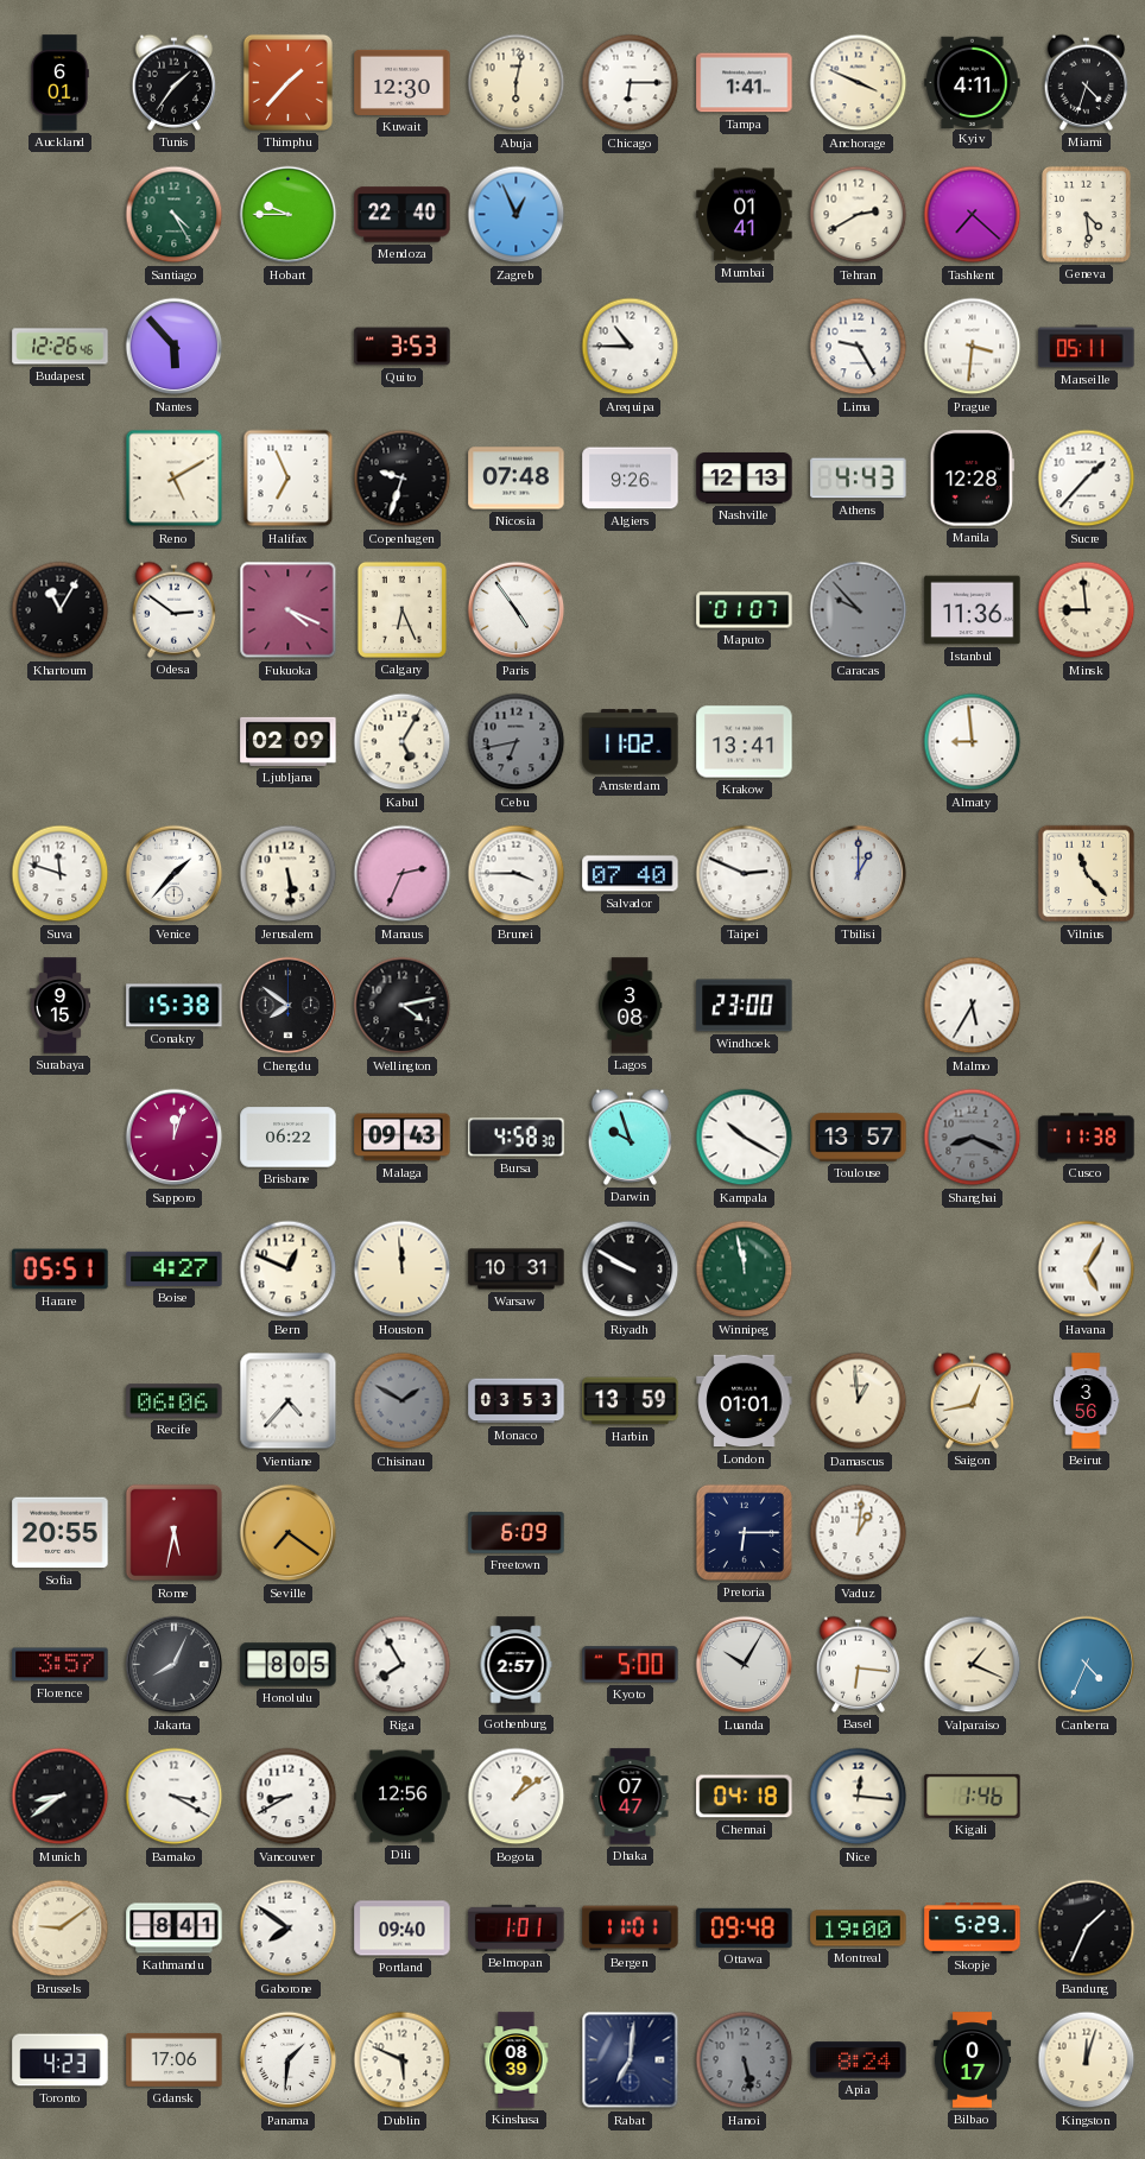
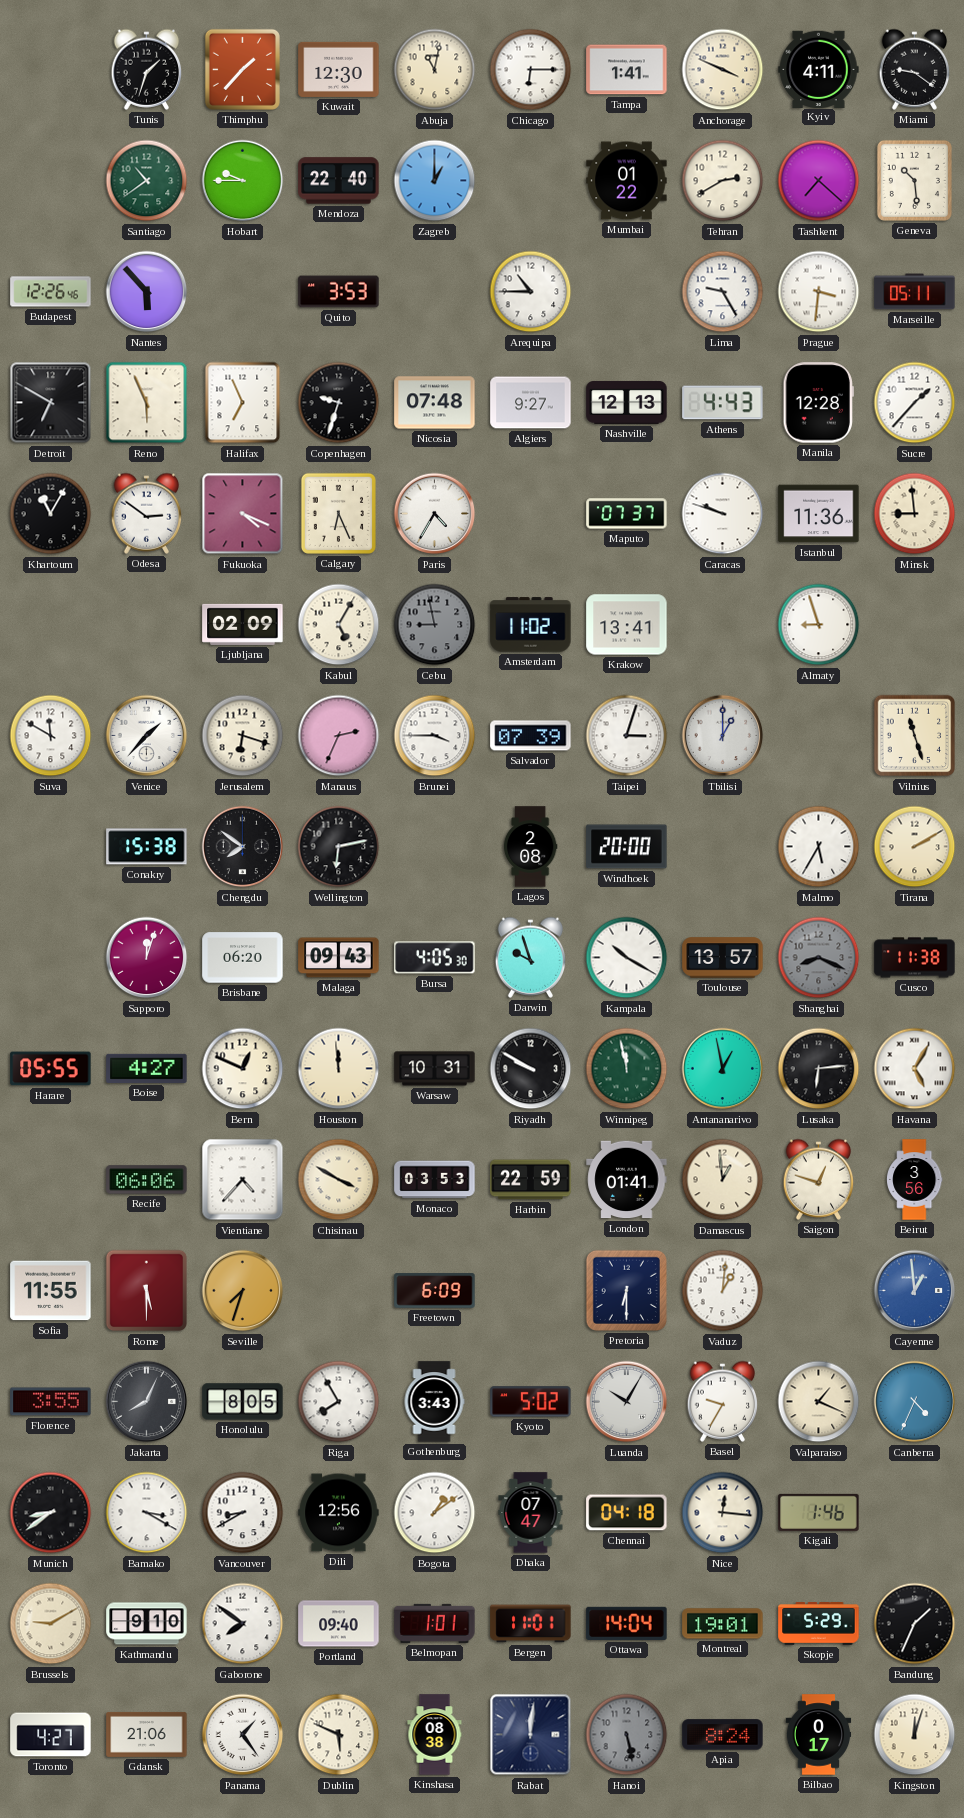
Auckland: 6:01 -> none (59, 83)
Tunis: 1:36 -> 1:33 (147, 69)
Abuja: 6:02 -> 11:02 (435, 70)
Miami: 4:33 -> 9:21 (915, 69)
Santiago: 4:25 -> 10:39 (147, 181)
Zagreb: 12:56 -> 1:00 (435, 181)
Mumbai: 01:41 -> 01:22 (627, 181)
Geneva: 4:29 -> 10:29 (914, 180)
Detroit: none -> 6:50 (51, 403)
Reno: 5:10 -> 5:56 (147, 403)
Algiers: 9:26 -> 9:27 (531, 403)
Paris: 4:54 -> 4:35 (435, 514)
Maputo: 01:07 -> 07:37 (627, 514)
Caracas: 9:53 -> 9:48 (723, 514)
Caracas dial: grey -> white (723, 514)
Cebu: 6:43 -> 8:58 (435, 625)
Almaty: 8:59 -> 8:57 (819, 625)
Suva: 11:48 -> 11:50 (51, 736)
Jerusalem: 5:29 -> 6:18 (243, 736)
Salvador: 07:40 -> 07:39 (531, 736)
Taipei: 2:49 -> 3:03 (627, 736)
Vilnius: 11:23 -> 11:27 (915, 736)
Surabaya: 9:15 -> none (61, 1006)
Wellington: 4:13 -> 6:13 (339, 847)
Lagos: 3:08 -> 2:08 (530, 847)
Windhoek: 23:00 -> 20:00 (627, 847)
Tirana: none -> 2:10 (915, 847)
Brisbane: 06:22 -> 06:20 (243, 958)
Bursa: 4:58 -> 4:05 (435, 958)
Harare: 05:51 -> 05:55 (51, 1069)
Antananarivo: none -> 12:58 (723, 1069)
Lusaka: none -> 6:14 (819, 1069)
Chisinau: 1:50 -> 3:50 (339, 1180)
Chisinau dial: grey -> cream (339, 1180)
Harbin: 13:59 -> 22:59 (531, 1180)
London: 01:01 -> 01:41 (627, 1180)
Saigon: 12:43 -> 12:48 (819, 1179)
Sofia: 20:55 -> 11:55 (51, 1291)
Rome: 5:32 -> 5:30 (147, 1291)
Seville: 7:21 -> 7:33 (243, 1291)
Pretoria: 6:15 -> 6:30 (626, 1290)
Cayenne: none -> 12:59 (915, 1291)
Florence: 3:57 -> 3:55 (51, 1402)
Gothenburg: 2:57 -> 3:43 (434, 1402)
Kyoto: 5:00 -> 5:02 (531, 1402)
Basel: 6:16 -> 9:35 (723, 1401)
Brussels: 9:09 -> 9:10 (51, 1624)
Kathmandu: 8:41 -> 9:10 (147, 1624)
Ottawa: 09:48 -> 14:04 (627, 1623)
Montreal: 19:00 -> 19:01 (723, 1624)
Toronto: 4:23 -> 4:27 (51, 1735)
Gdansk: 17:06 -> 21:06 (147, 1734)
Panama: 1:31 -> 1:24 (243, 1735)
Kinshasa: 08:39 -> 08:38 (435, 1735)
Rabat: 7:01 -> 12:01 (531, 1735)
